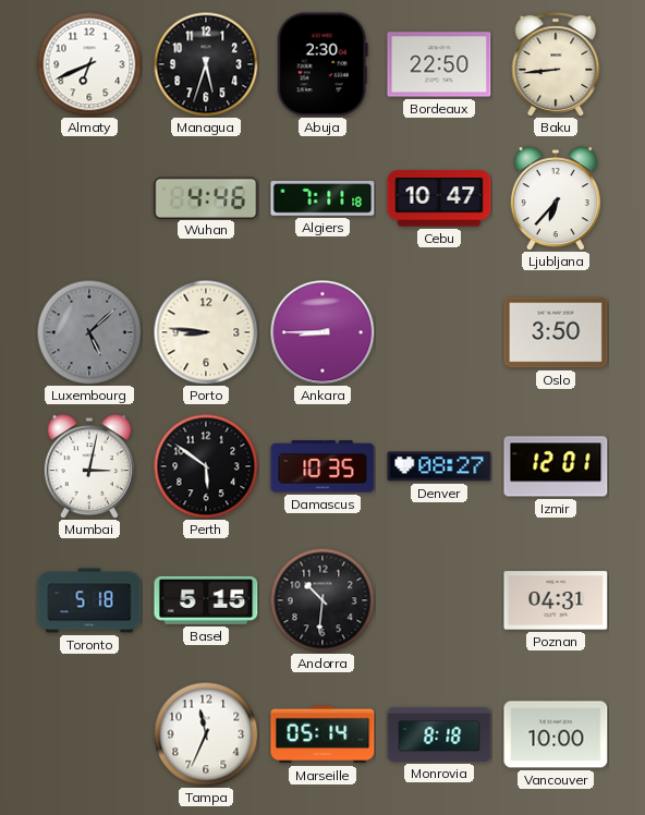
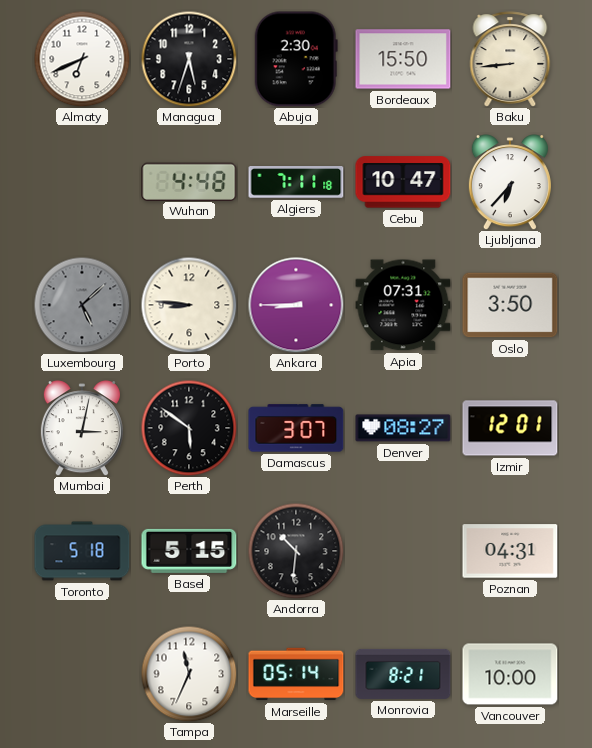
Bordeaux: 22:50 -> 15:50 (403, 59)
Wuhan: 4:46 -> 4:48 (189, 181)
Apia: none -> 07:31 (403, 305)
Damascus: 10:35 -> 3:07 (296, 428)
Monrovia: 8:18 -> 8:21 (403, 674)
